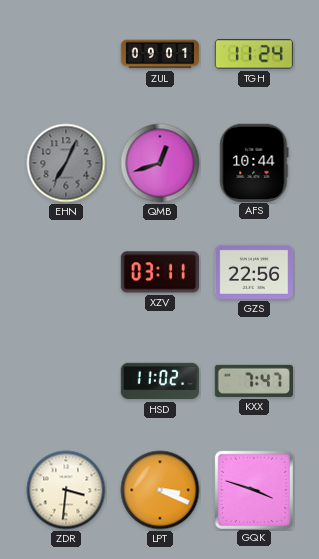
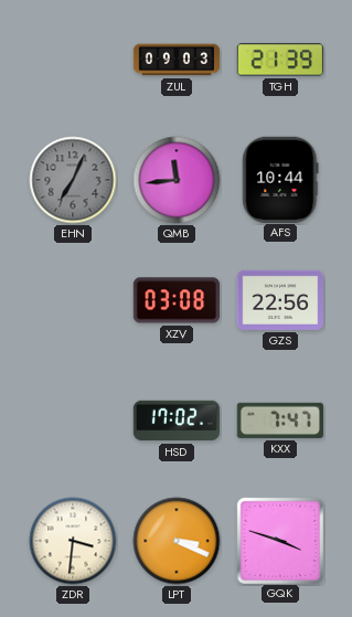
ZUL: 09:01 -> 09:03 (177, 60)
TGH: 11:24 -> 21:39 (279, 60)
QMB: 12:42 -> 11:44 (177, 180)
XZV: 03:11 -> 03:08 (175, 300)
HSD: 11:02 -> 17:02 (177, 421)
